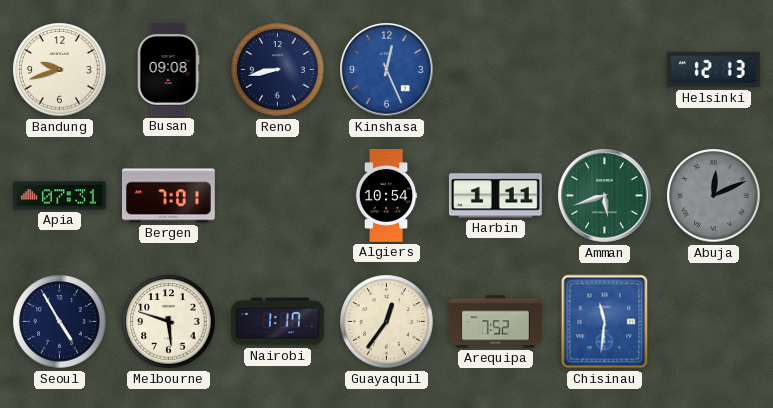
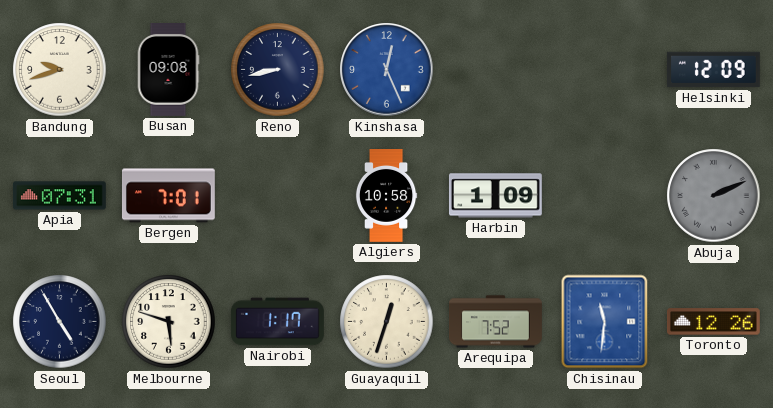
Helsinki: 12:13 -> 12:09 (713, 70)
Algiers: 10:54 -> 10:58 (386, 196)
Harbin: 1:11 -> 1:09 (495, 196)
Amman: 5:42 -> none (605, 196)
Abuja: 12:11 -> 2:11 (714, 196)
Guayaquil: 12:36 -> 12:33 (387, 322)
Toronto: none -> 12:26 (713, 322)
